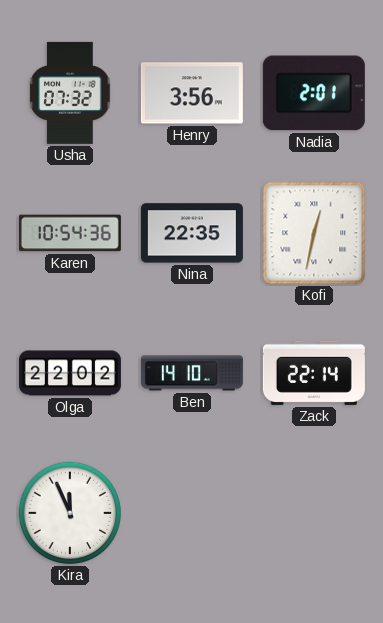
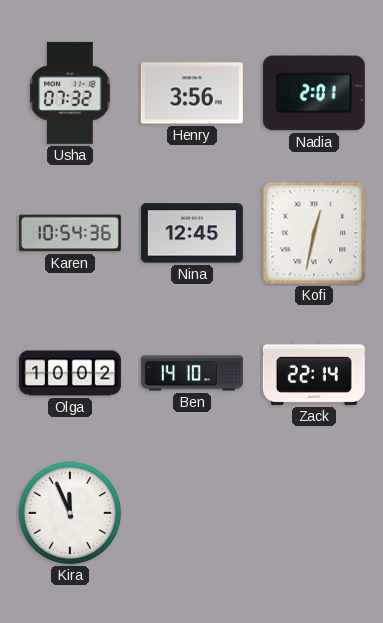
Nina: 22:35 -> 12:45 (192, 233)
Olga: 22:02 -> 10:02 (70, 373)
